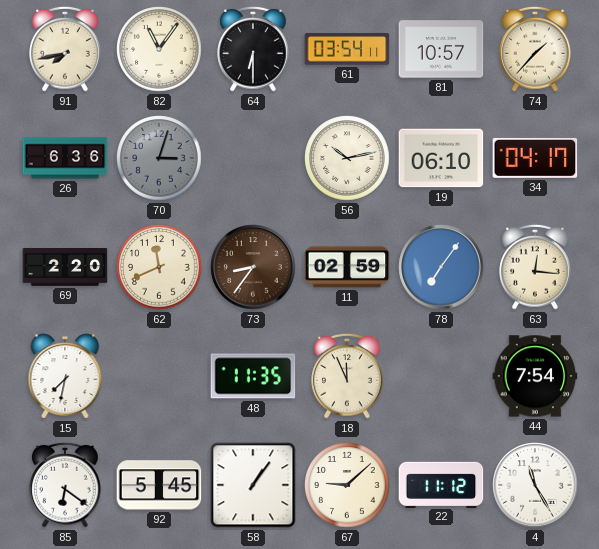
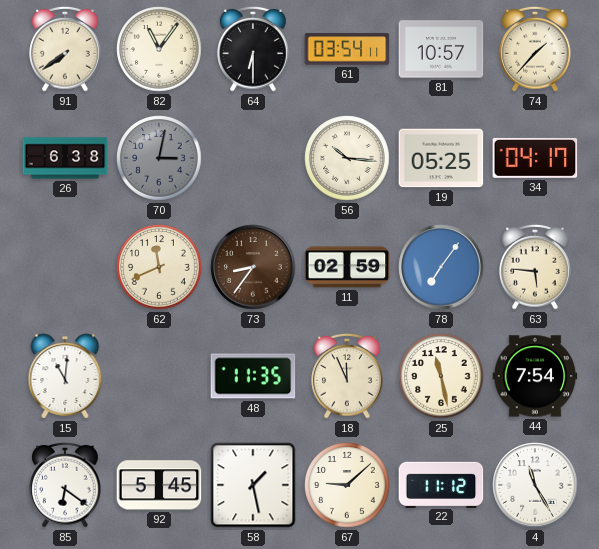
91: 7:43 -> 7:39 (65, 49)
26: 6:36 -> 6:38 (65, 158)
70: 3:03 -> 3:02 (159, 158)
56: 10:13 -> 10:16 (347, 158)
19: 06:10 -> 05:25 (441, 158)
69: 2:20 -> none (65, 268)
63: 12:16 -> 5:46 (535, 267)
15: 7:32 -> 11:01 (65, 376)
25: none -> 11:28 (441, 376)
58: 1:06 -> 1:28 (253, 485)
